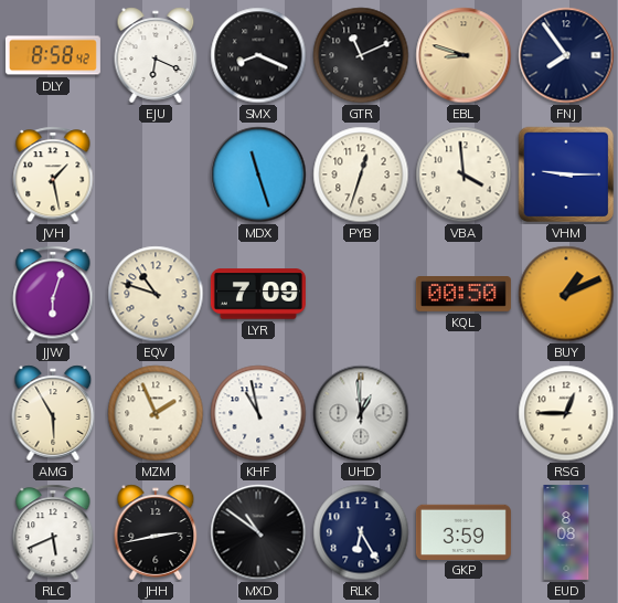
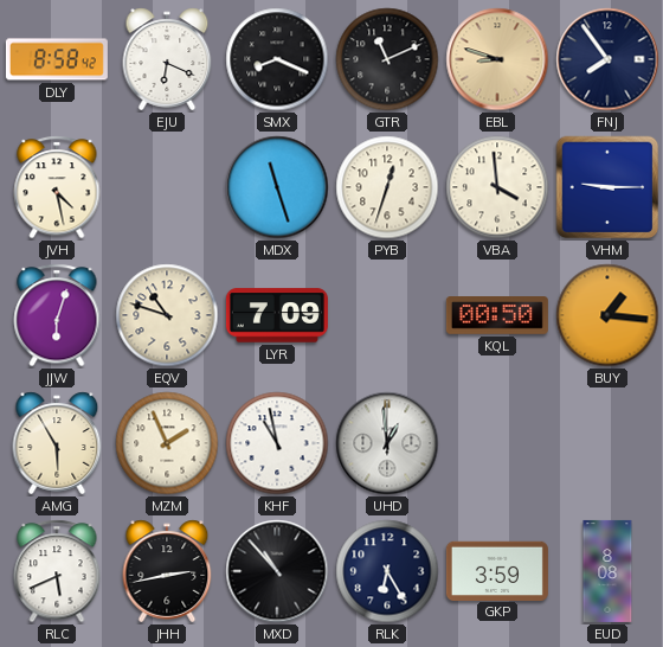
JVH: 1:28 -> 4:28 (57, 187)
BUY: 1:11 -> 1:16 (607, 315)
RSG: 12:45 -> none (566, 413)
MXD: 10:51 -> 10:53 (277, 571)
